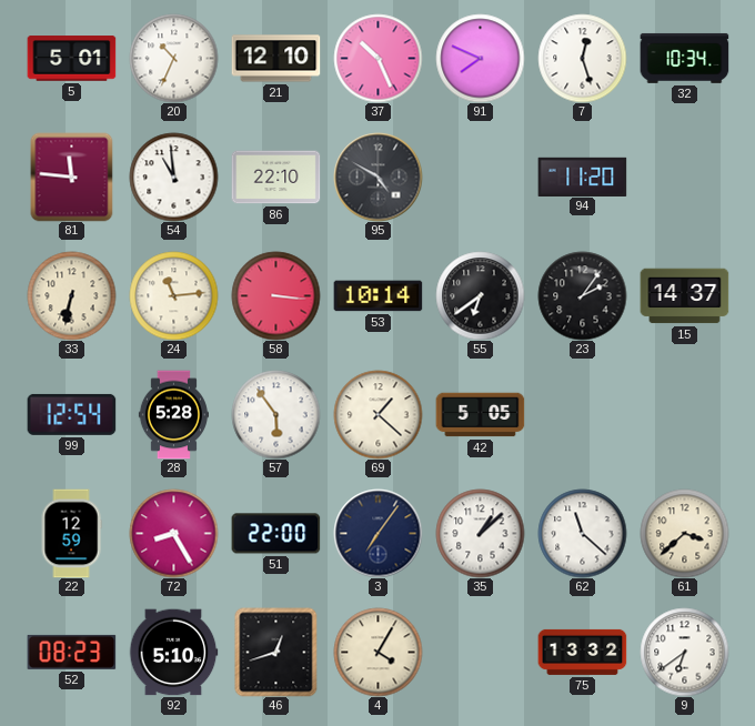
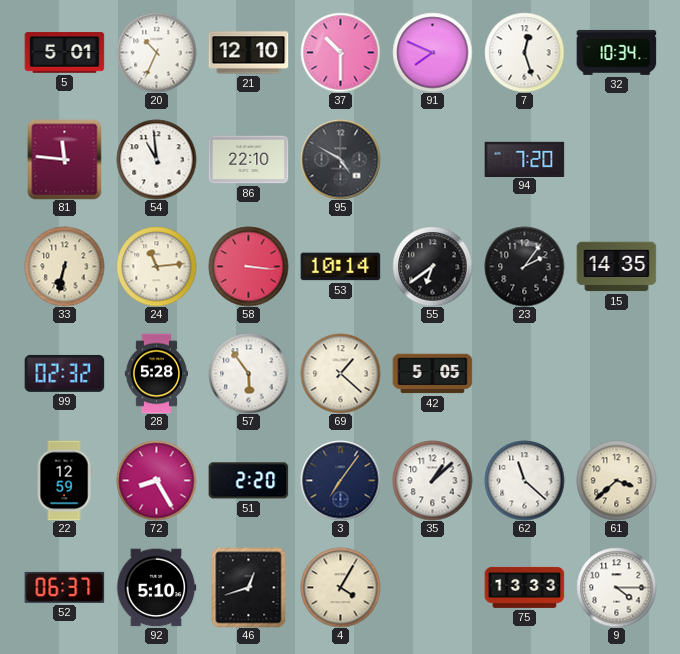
37: 10:26 -> 10:30 (340, 52)
94: 11:20 -> 7:20 (524, 159)
15: 14:37 -> 14:35 (616, 267)
99: 12:54 -> 02:32 (64, 373)
51: 22:00 -> 2:20 (248, 481)
52: 08:23 -> 06:37 (64, 587)
75: 13:32 -> 13:33 (524, 587)
9: 6:39 -> 4:15 (616, 587)
